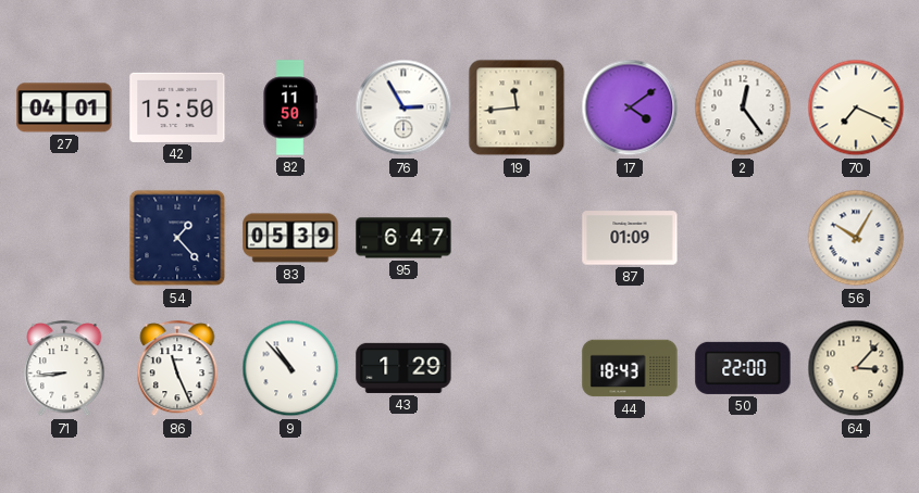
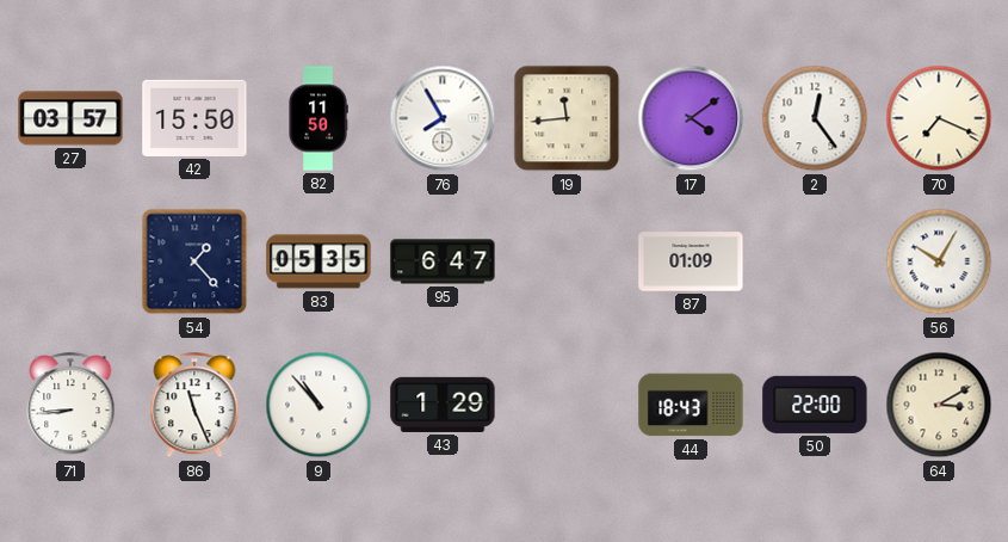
27: 04:01 -> 03:57 (70, 118)
76: 2:55 -> 7:55 (443, 118)
83: 05:39 -> 05:35 (319, 261)
64: 3:07 -> 3:10 (939, 405)
